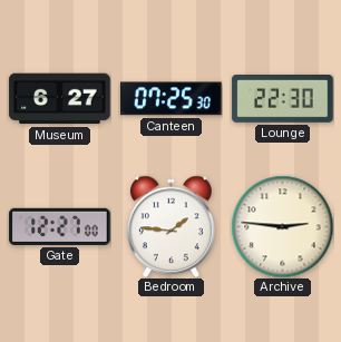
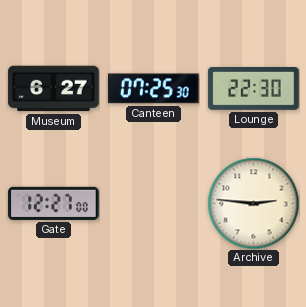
Bedroom: 1:46 -> none (170, 226)
